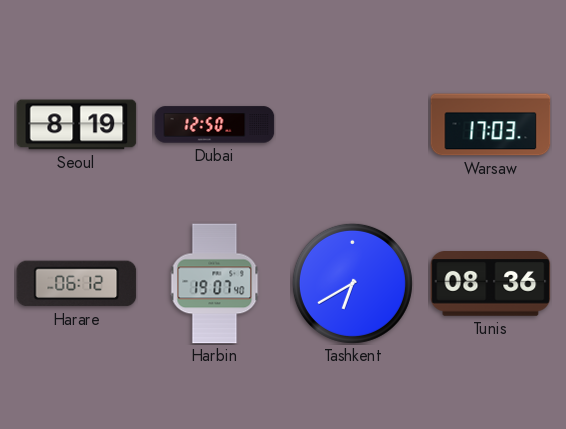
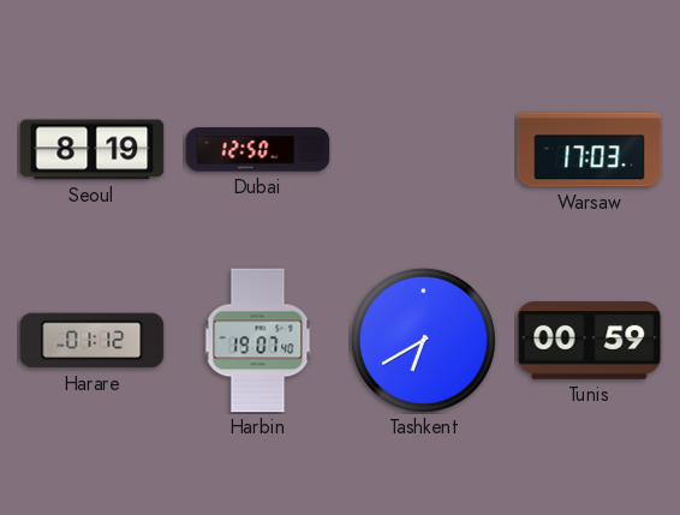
Harare: 06:12 -> 01:12 (93, 341)
Tunis: 08:36 -> 00:59 (590, 341)
